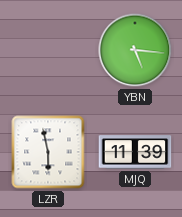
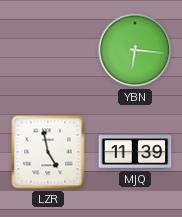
YBN: 5:16 -> 6:16 (135, 50)
LZR: 5:58 -> 4:58 (48, 152)
